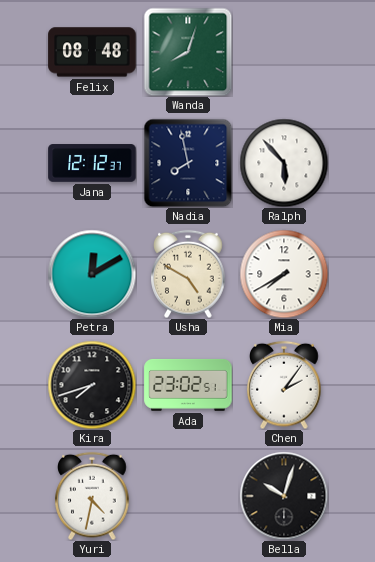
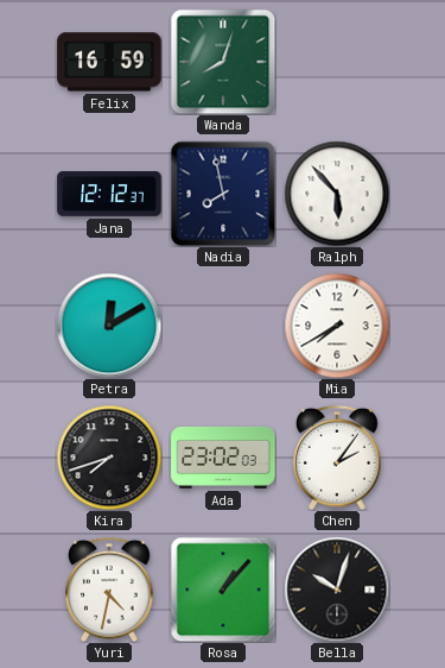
Felix: 08:48 -> 16:59 (109, 62)
Usha: 4:50 -> none (188, 274)
Ada: 23:02:51 -> 23:02:03 (223, 458)
Rosa: none -> 1:07 (223, 590)
